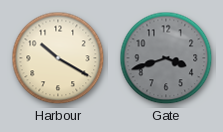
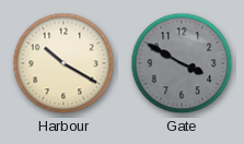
Gate: 3:42 -> 3:50 (182, 63)
